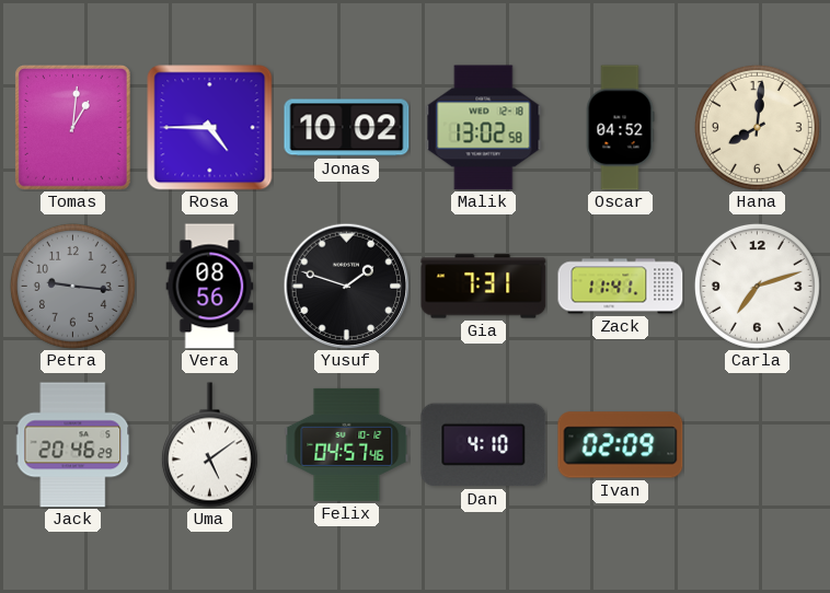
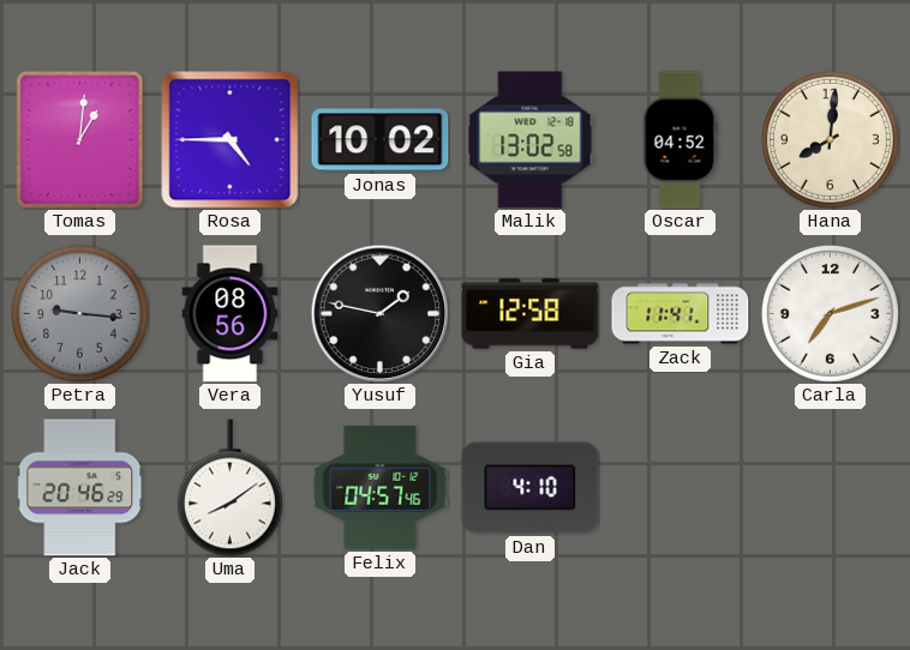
Yusuf: 1:48 -> 1:47 (379, 313)
Gia: 7:31 -> 12:58 (531, 314)
Uma: 5:09 -> 8:09 (229, 488)
Ivan: 02:09 -> none (621, 445)
